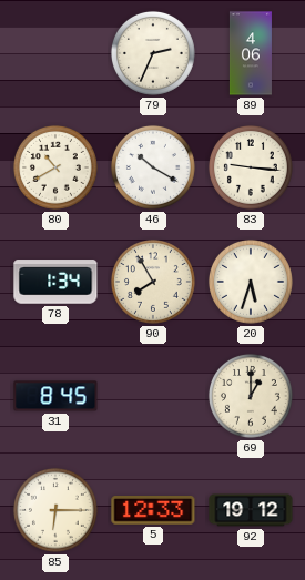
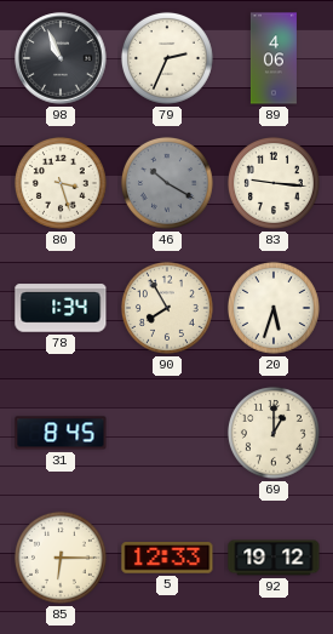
98: none -> 10:56 (61, 58)
80: 10:40 -> 3:27 (61, 183)
46 dial: white -> grey (167, 183)
